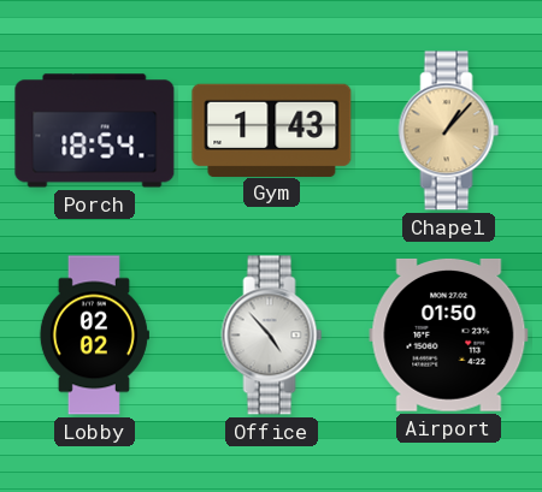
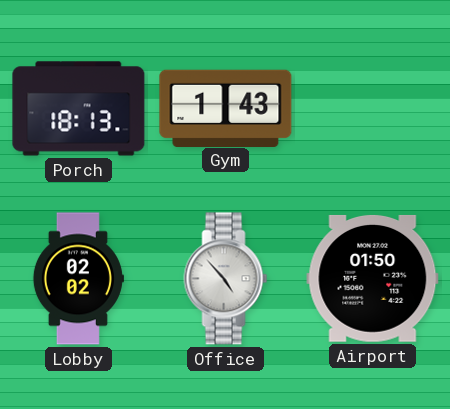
Porch: 18:54 -> 18:13 (79, 109)
Chapel: 1:07 -> none (449, 131)
